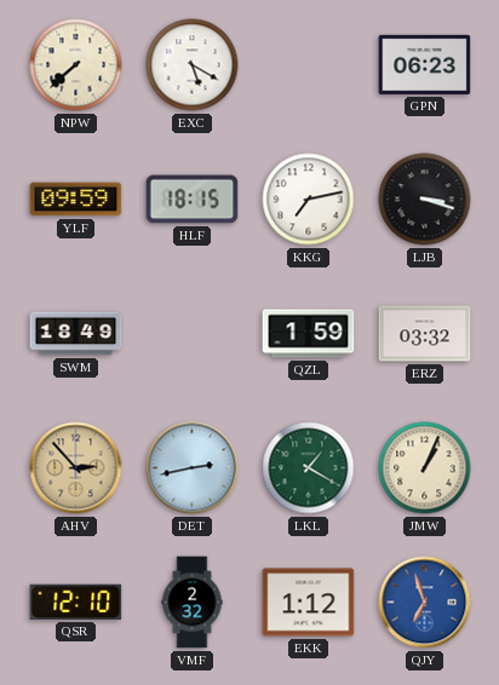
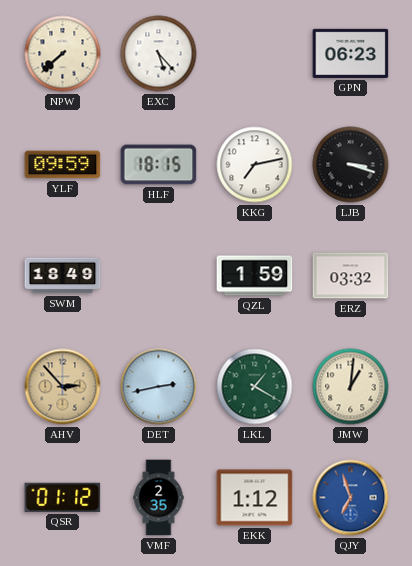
EXC: 5:20 -> 5:23 (159, 54)
JMW: 1:04 -> 1:01 (351, 387)
QSR: 12:10 -> 01:12 (63, 497)
VMF: 2:32 -> 2:35 (159, 498)
